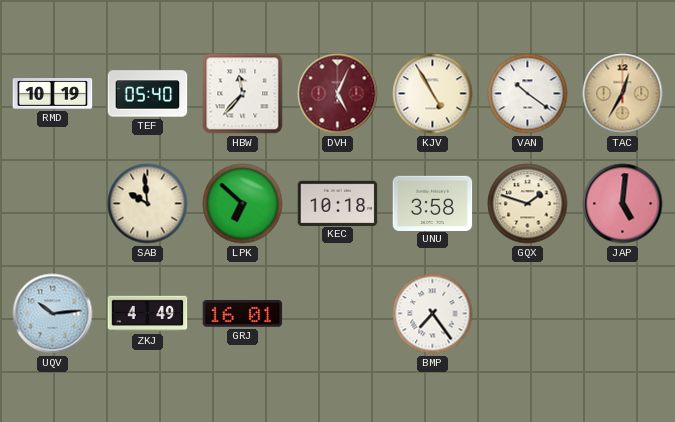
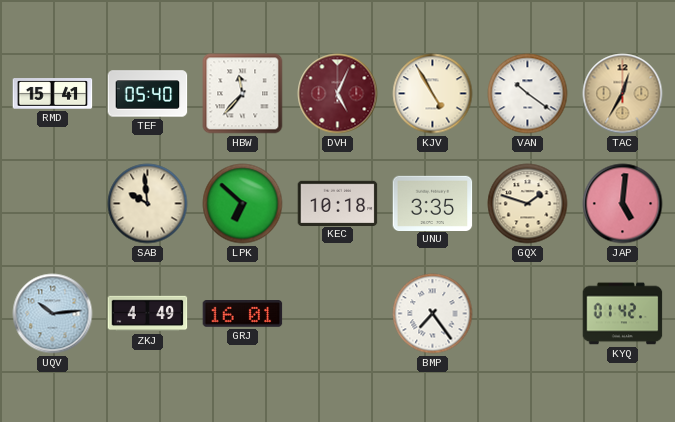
RMD: 10:19 -> 15:41 (53, 94)
UNU: 3:58 -> 3:35 (433, 203)
KYQ: none -> 01:42 (623, 314)
